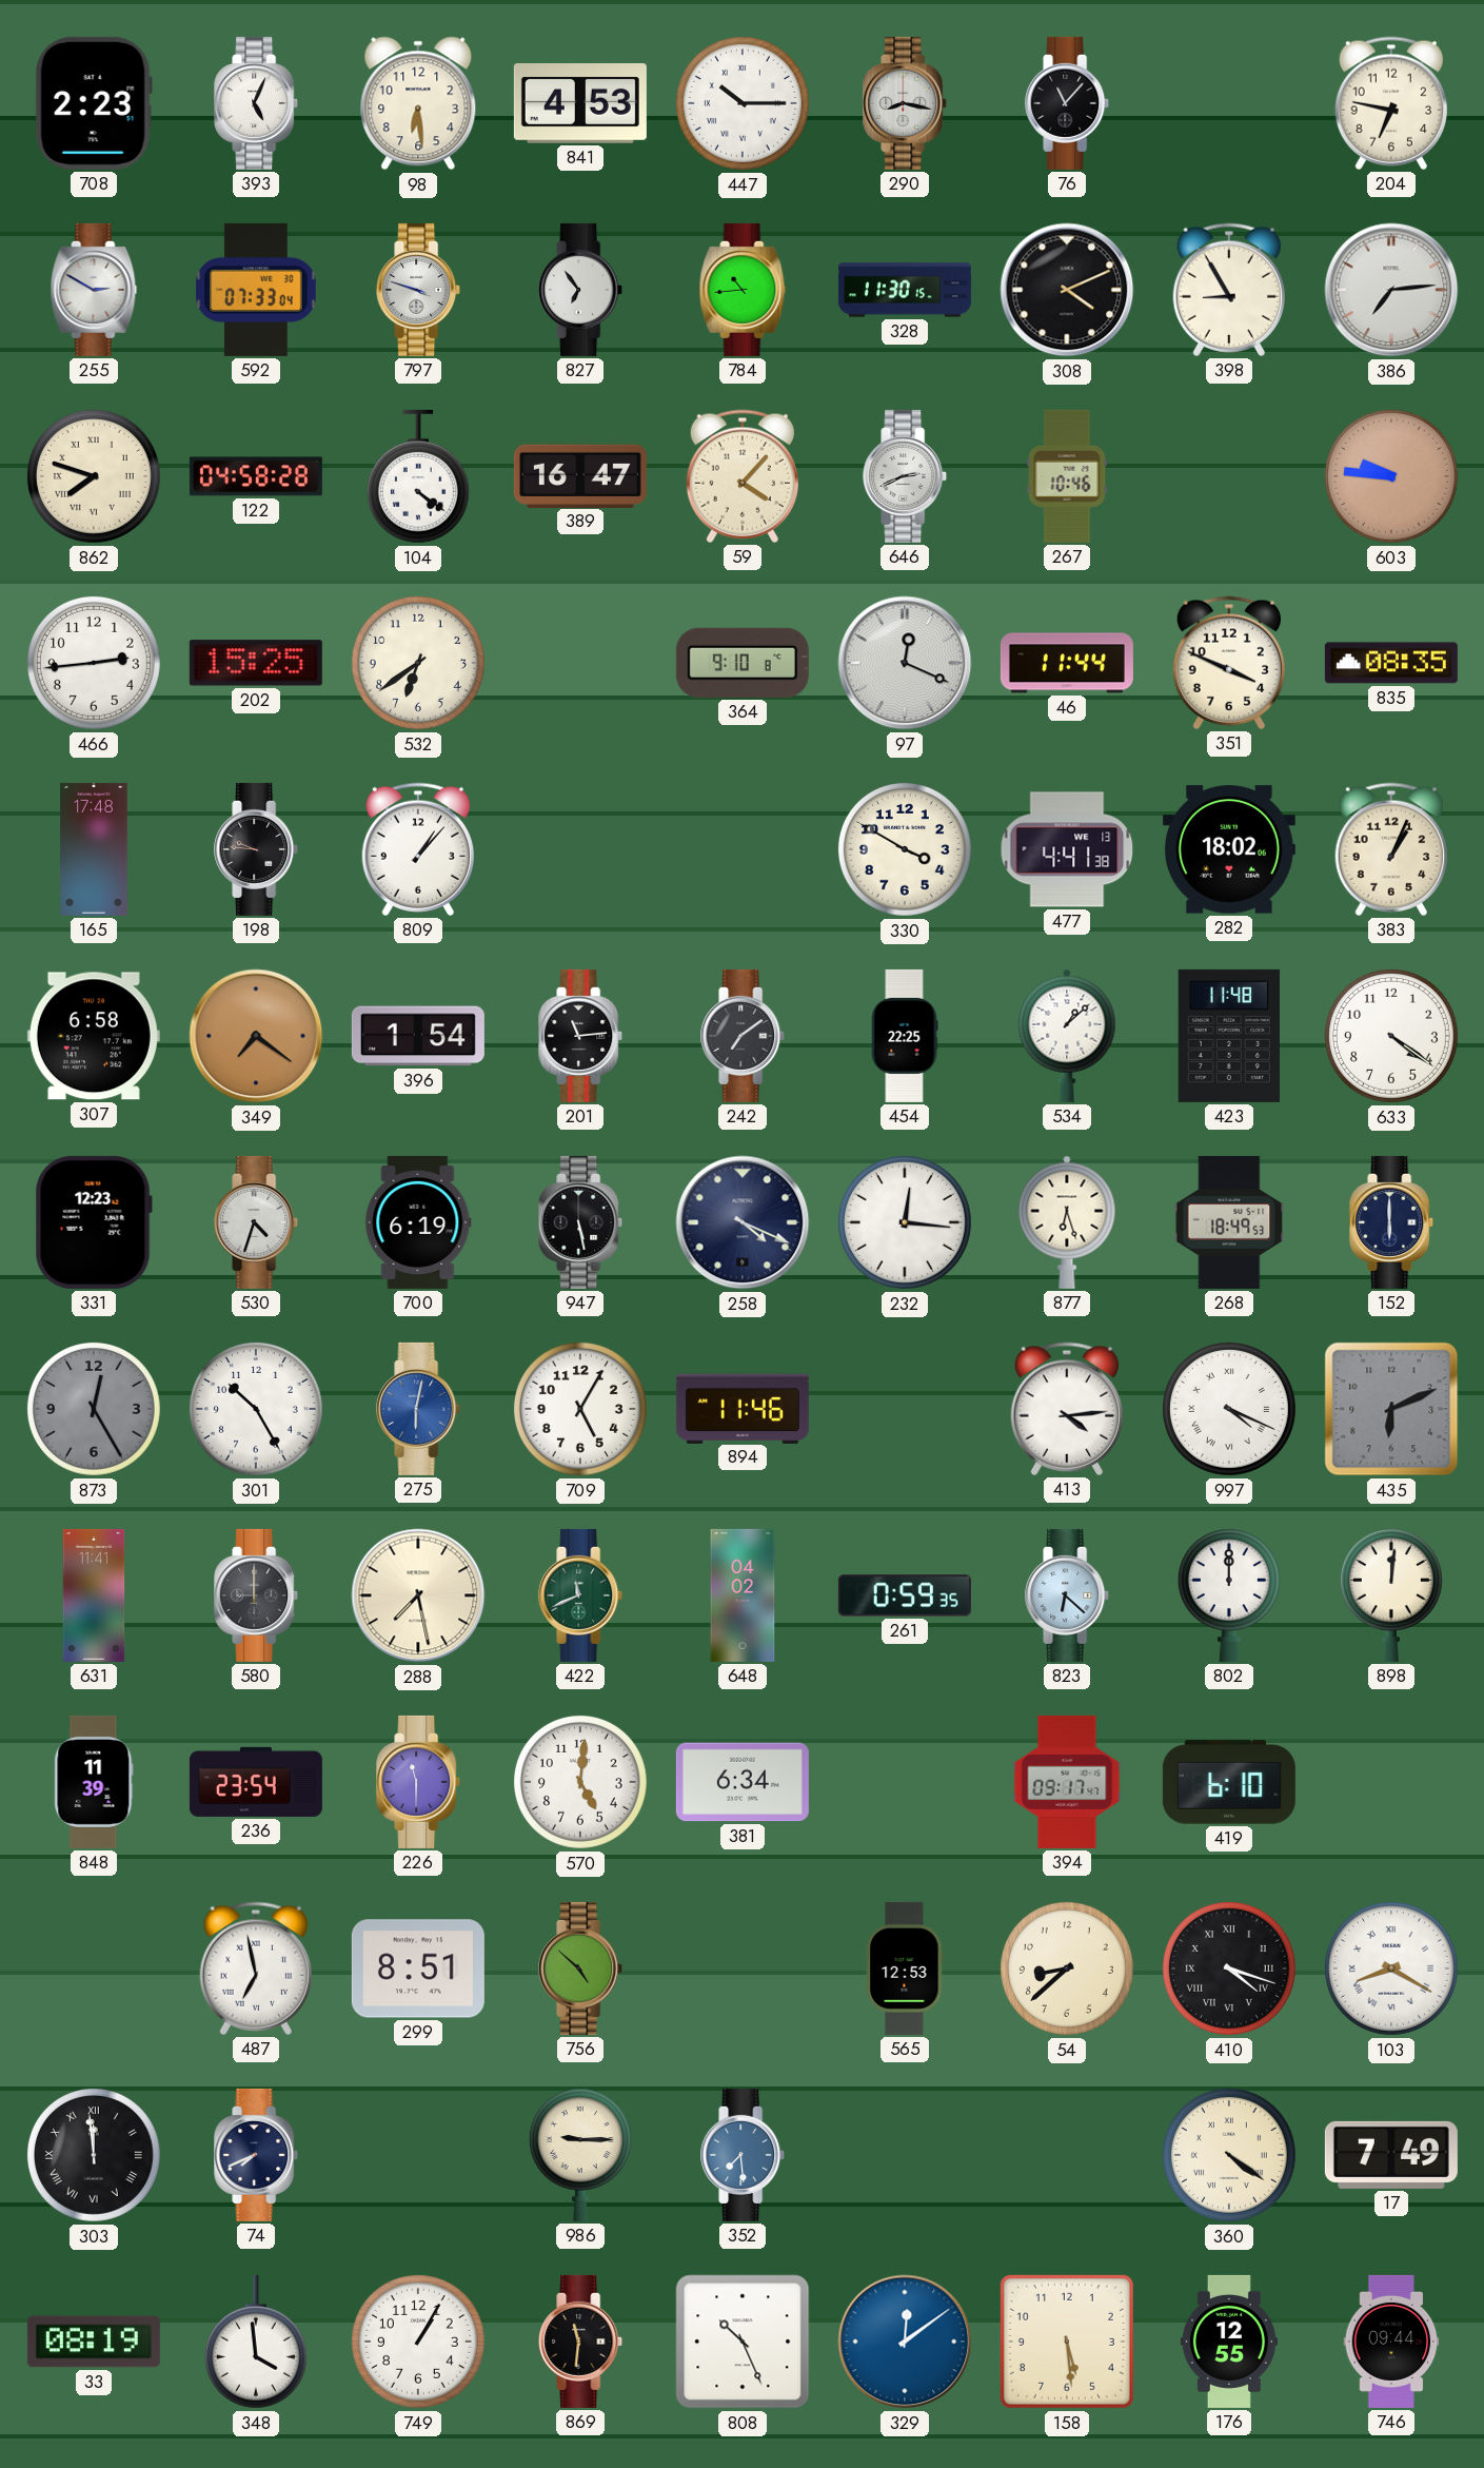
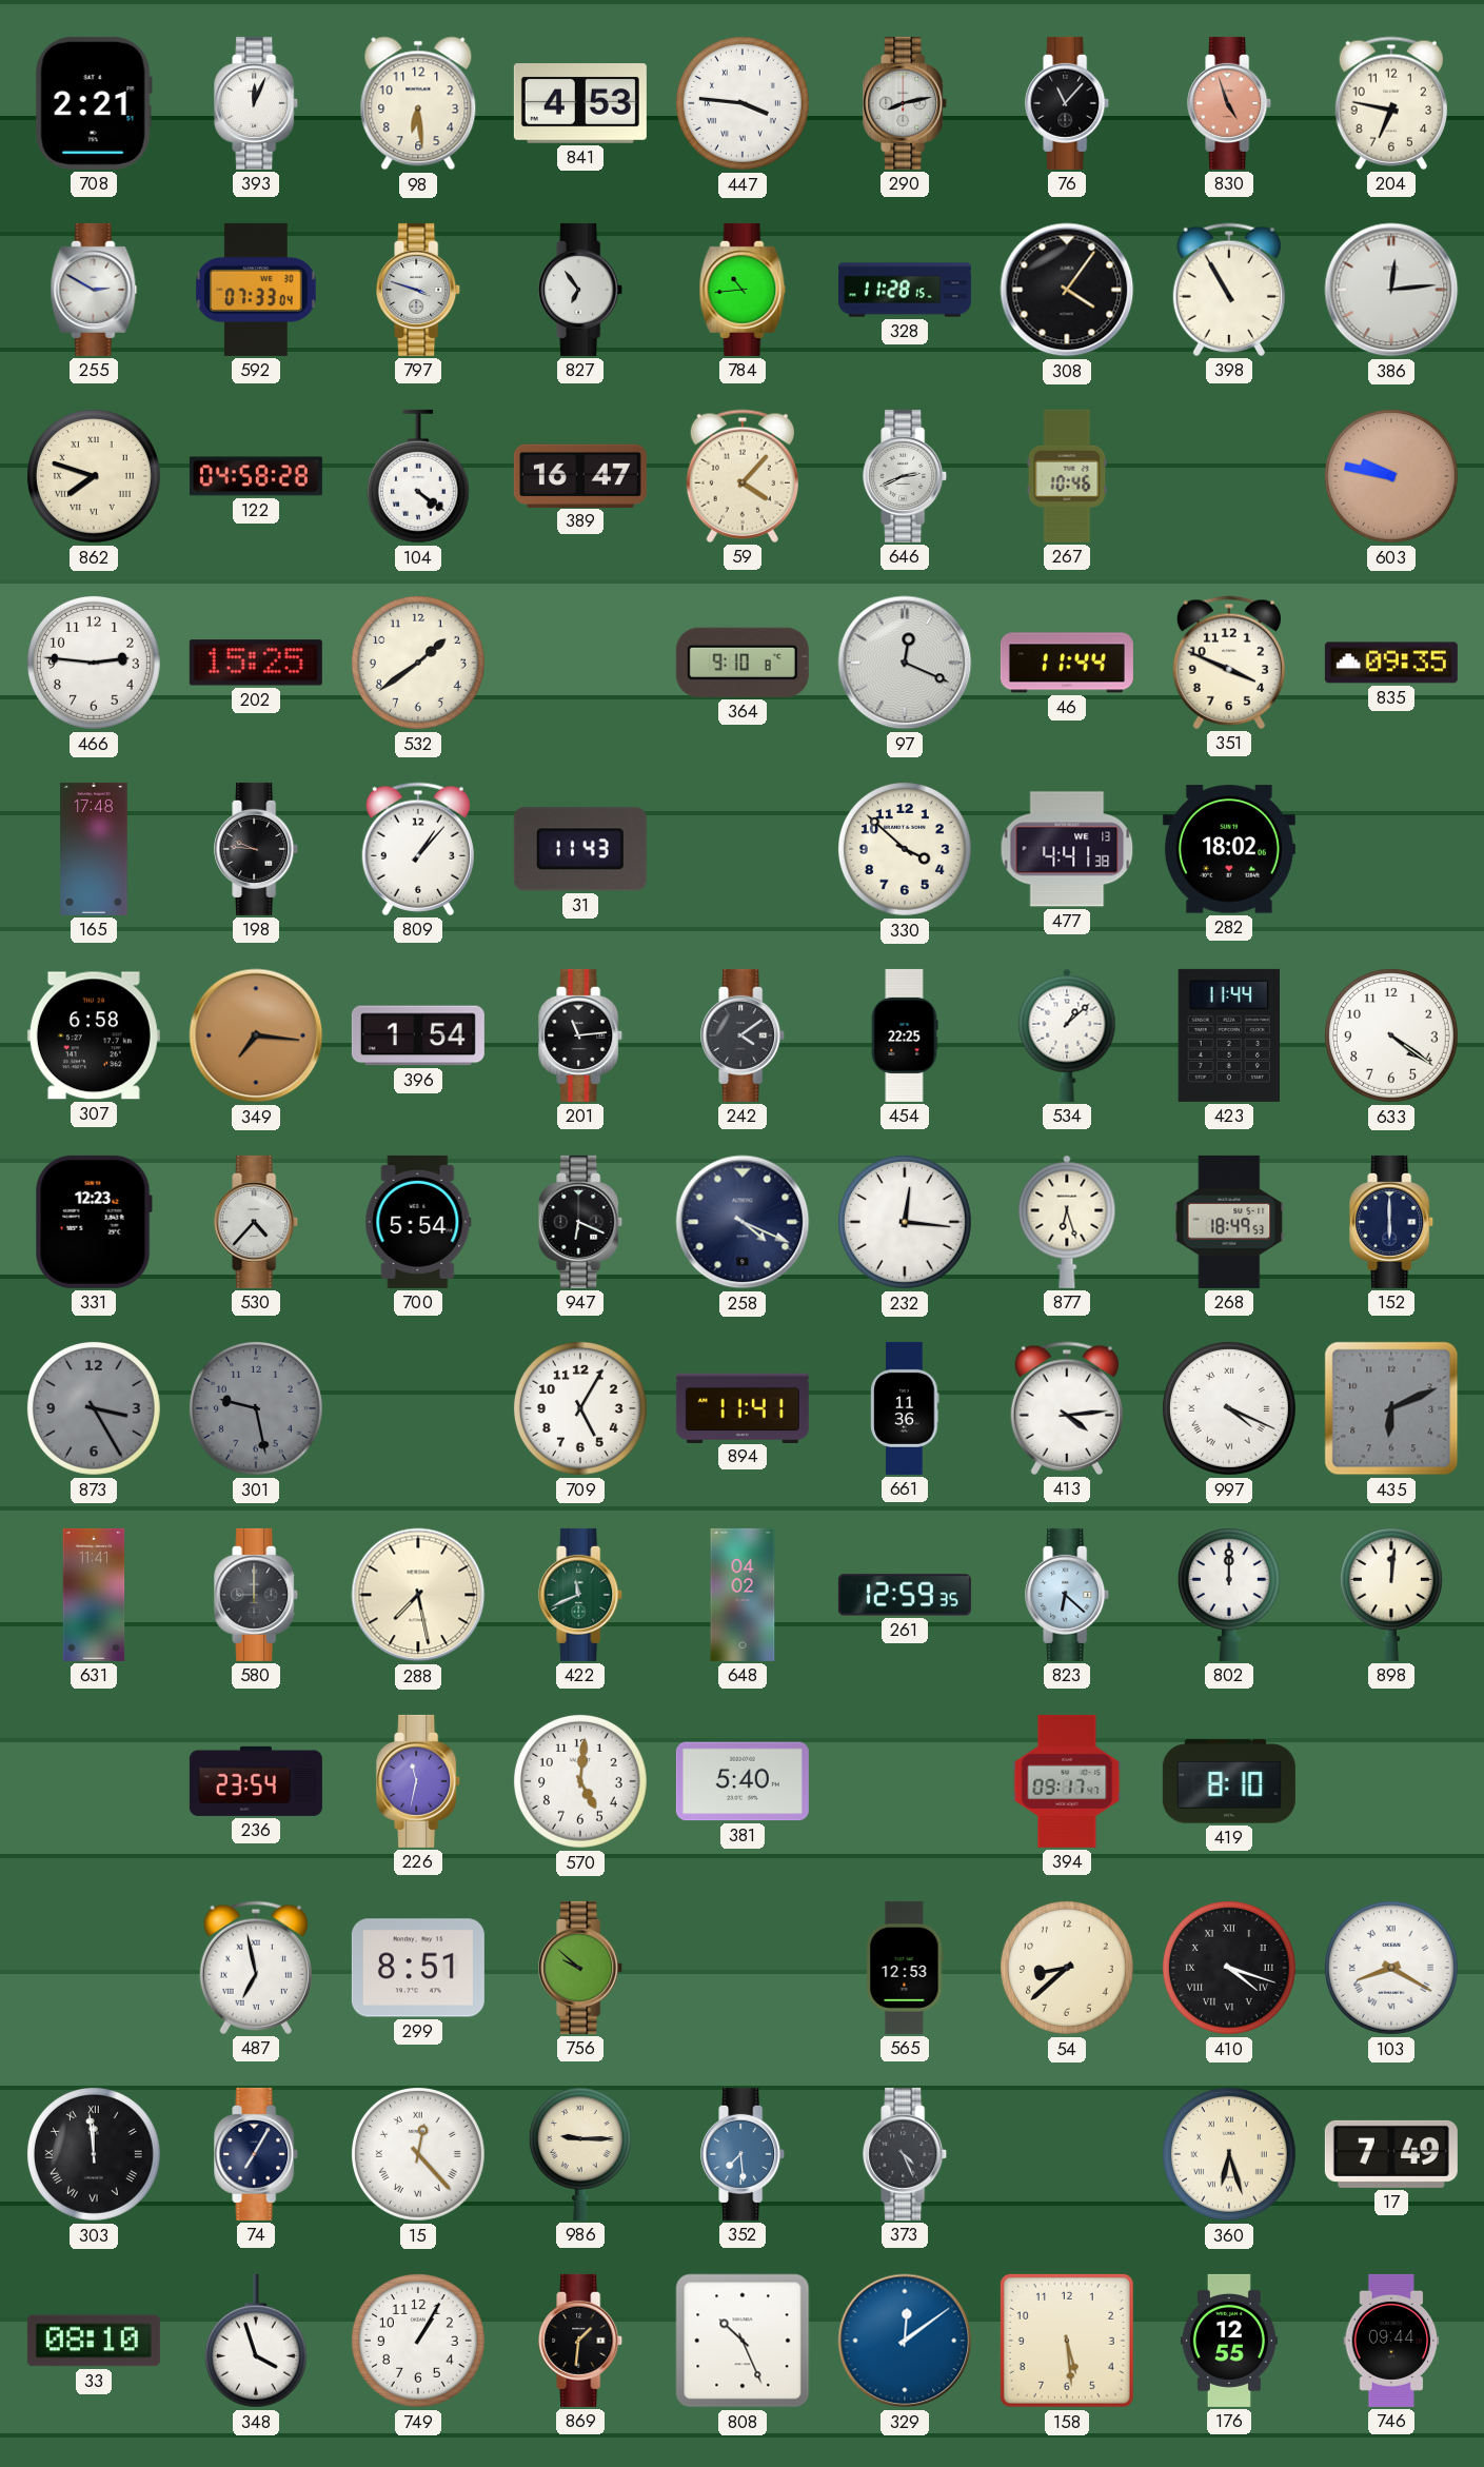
708: 2:23 -> 2:21 (94, 103)
393: 5:04 -> 12:04 (257, 103)
447: 10:15 -> 3:46 (743, 103)
290: 8:17 -> 8:13 (906, 103)
830: none -> 4:57 (1230, 103)
328: 11:30 -> 11:28 (905, 290)
308: 4:11 -> 4:06 (1067, 290)
398: 8:55 -> 10:55 (1228, 290)
386: 7:14 -> 12:14 (1391, 290)
603: 9:46 -> 9:47 (1391, 476)
466: 2:44 -> 2:46 (94, 663)
532: 6:39 -> 1:39 (418, 663)
835: 08:35 -> 09:35 (1391, 663)
31: none -> 11:43 (580, 849)
330: 3:50 -> 3:52 (905, 849)
383: 1:04 -> none (1390, 849)
349: 7:21 -> 7:16 (256, 1035)
242: 7:09 -> 4:09 (744, 1035)
423: 11:48 -> 11:44 (1228, 1035)
530: 4:33 -> 4:37 (257, 1222)
700: 6:19 -> 5:54 (418, 1222)
947: 5:28 -> 6:19 (581, 1222)
873: 12:25 -> 3:25 (94, 1408)
301: 10:25 -> 9:28 (256, 1408)
301 dial: white -> grey (256, 1408)
275: 6:02 -> none (419, 1409)
894: 11:46 -> 11:41 (743, 1407)
661: none -> 11:36 (905, 1408)
261: 0:59 -> 12:59 (905, 1595)
848: 11:39 -> none (94, 1782)
226: 11:30 -> 11:32 (419, 1781)
381: 6:34 -> 5:40 (743, 1781)
419: 6:10 -> 8:10 (1229, 1781)
756: 4:52 -> 9:52 (581, 1968)
74: 7:41 -> 7:05 (257, 2154)
15: none -> 12:23 (418, 2154)
373: none -> 4:26 (906, 2154)
360: 4:21 -> 6:27 (1229, 2154)
33: 08:19 -> 08:10 (94, 2341)
348: 3:59 -> 3:57 (256, 2341)
869: 11:31 -> 1:31 (581, 2341)
